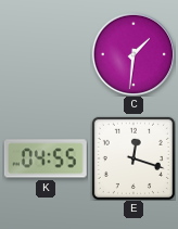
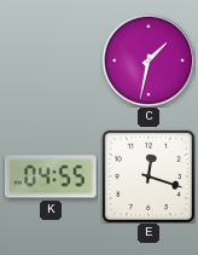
C: 1:31 -> 1:32 (148, 60)
